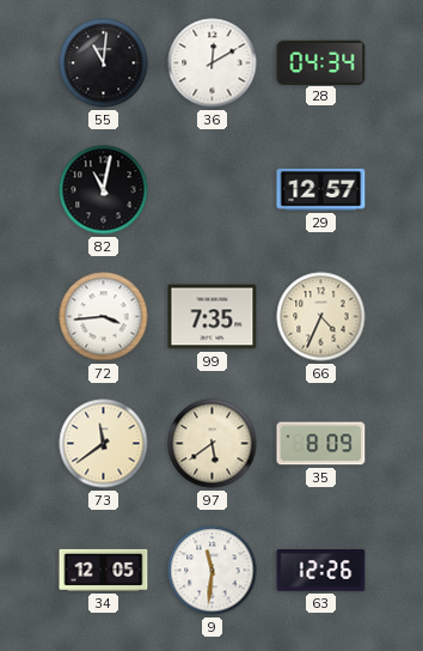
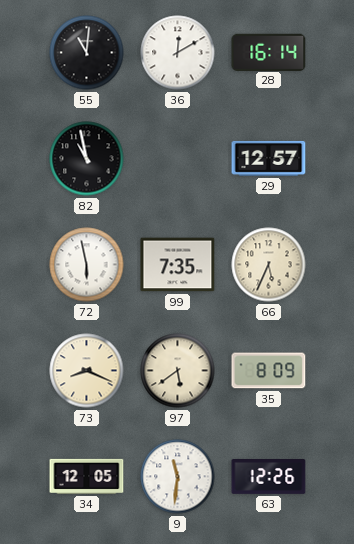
28: 04:34 -> 16:14 (269, 52)
82: 11:02 -> 10:58 (87, 159)
72: 3:44 -> 5:58 (87, 265)
66: 4:34 -> 5:34 (269, 265)
73: 11:39 -> 8:19 (87, 371)
